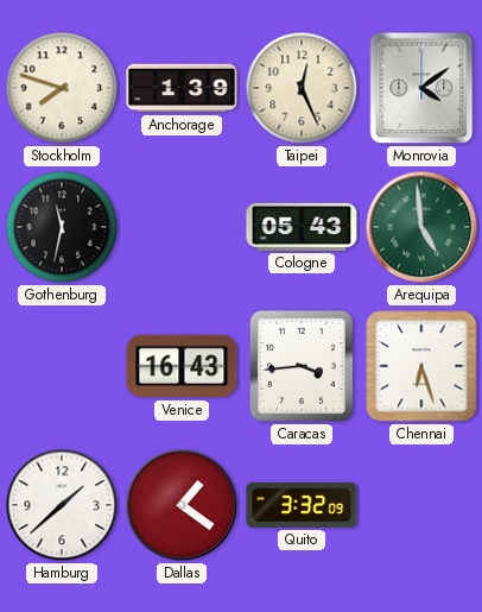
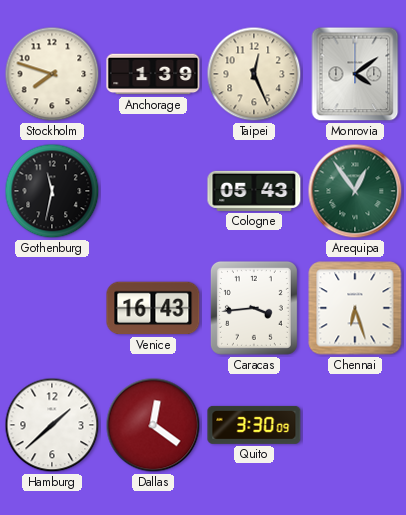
Arequipa: 4:59 -> 12:54 (355, 191)
Dallas: 1:21 -> 12:21 (153, 425)
Quito: 3:32 -> 3:30 (254, 425)
